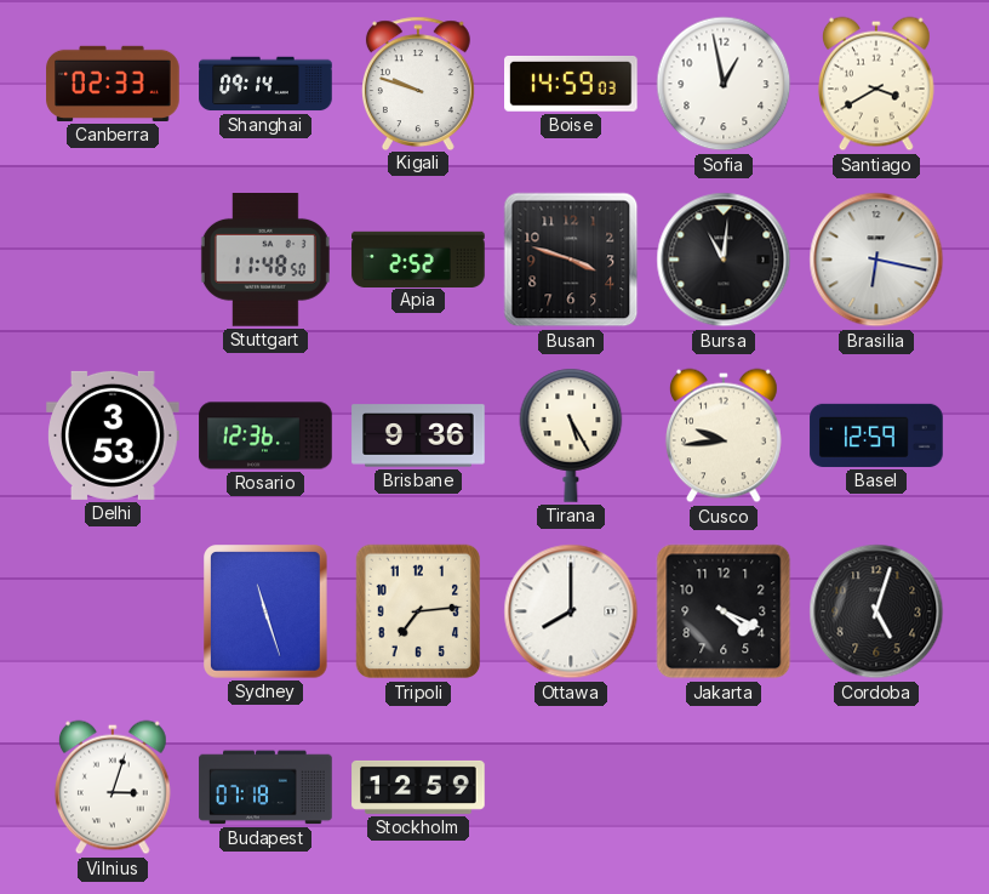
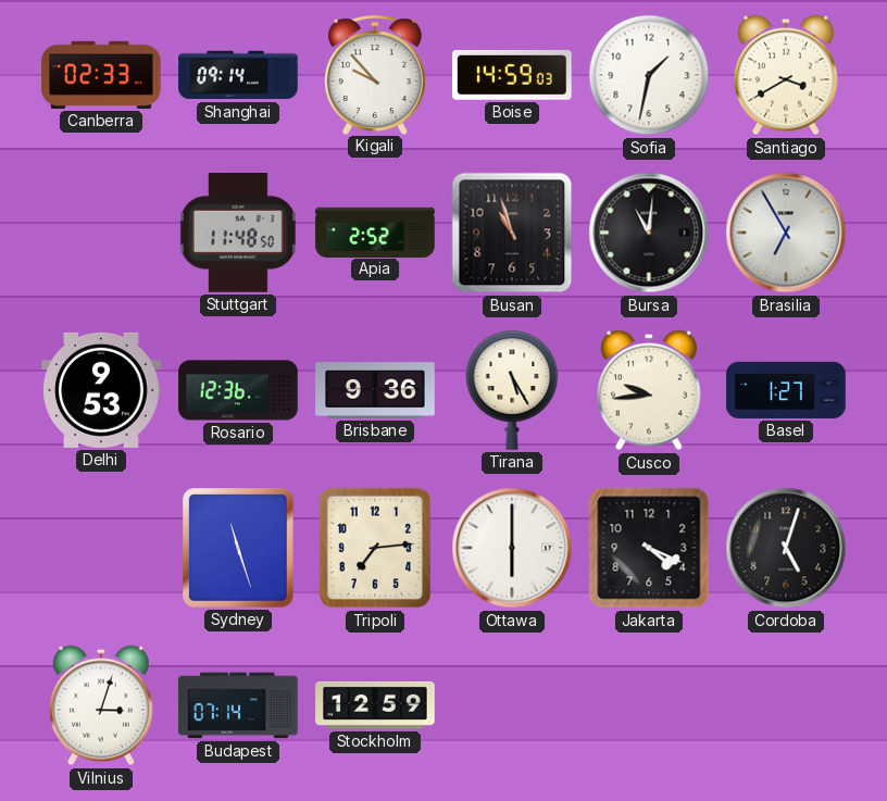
Kigali: 9:48 -> 9:53 (375, 74)
Sofia: 12:58 -> 1:32 (649, 75)
Busan: 3:48 -> 10:57 (512, 233)
Brasilia: 6:17 -> 6:55 (786, 233)
Delhi: 3:53 -> 9:53 (101, 390)
Basel: 12:59 -> 1:27 (786, 390)
Ottawa: 8:00 -> 6:00 (512, 548)
Budapest: 07:18 -> 07:14 (238, 705)
